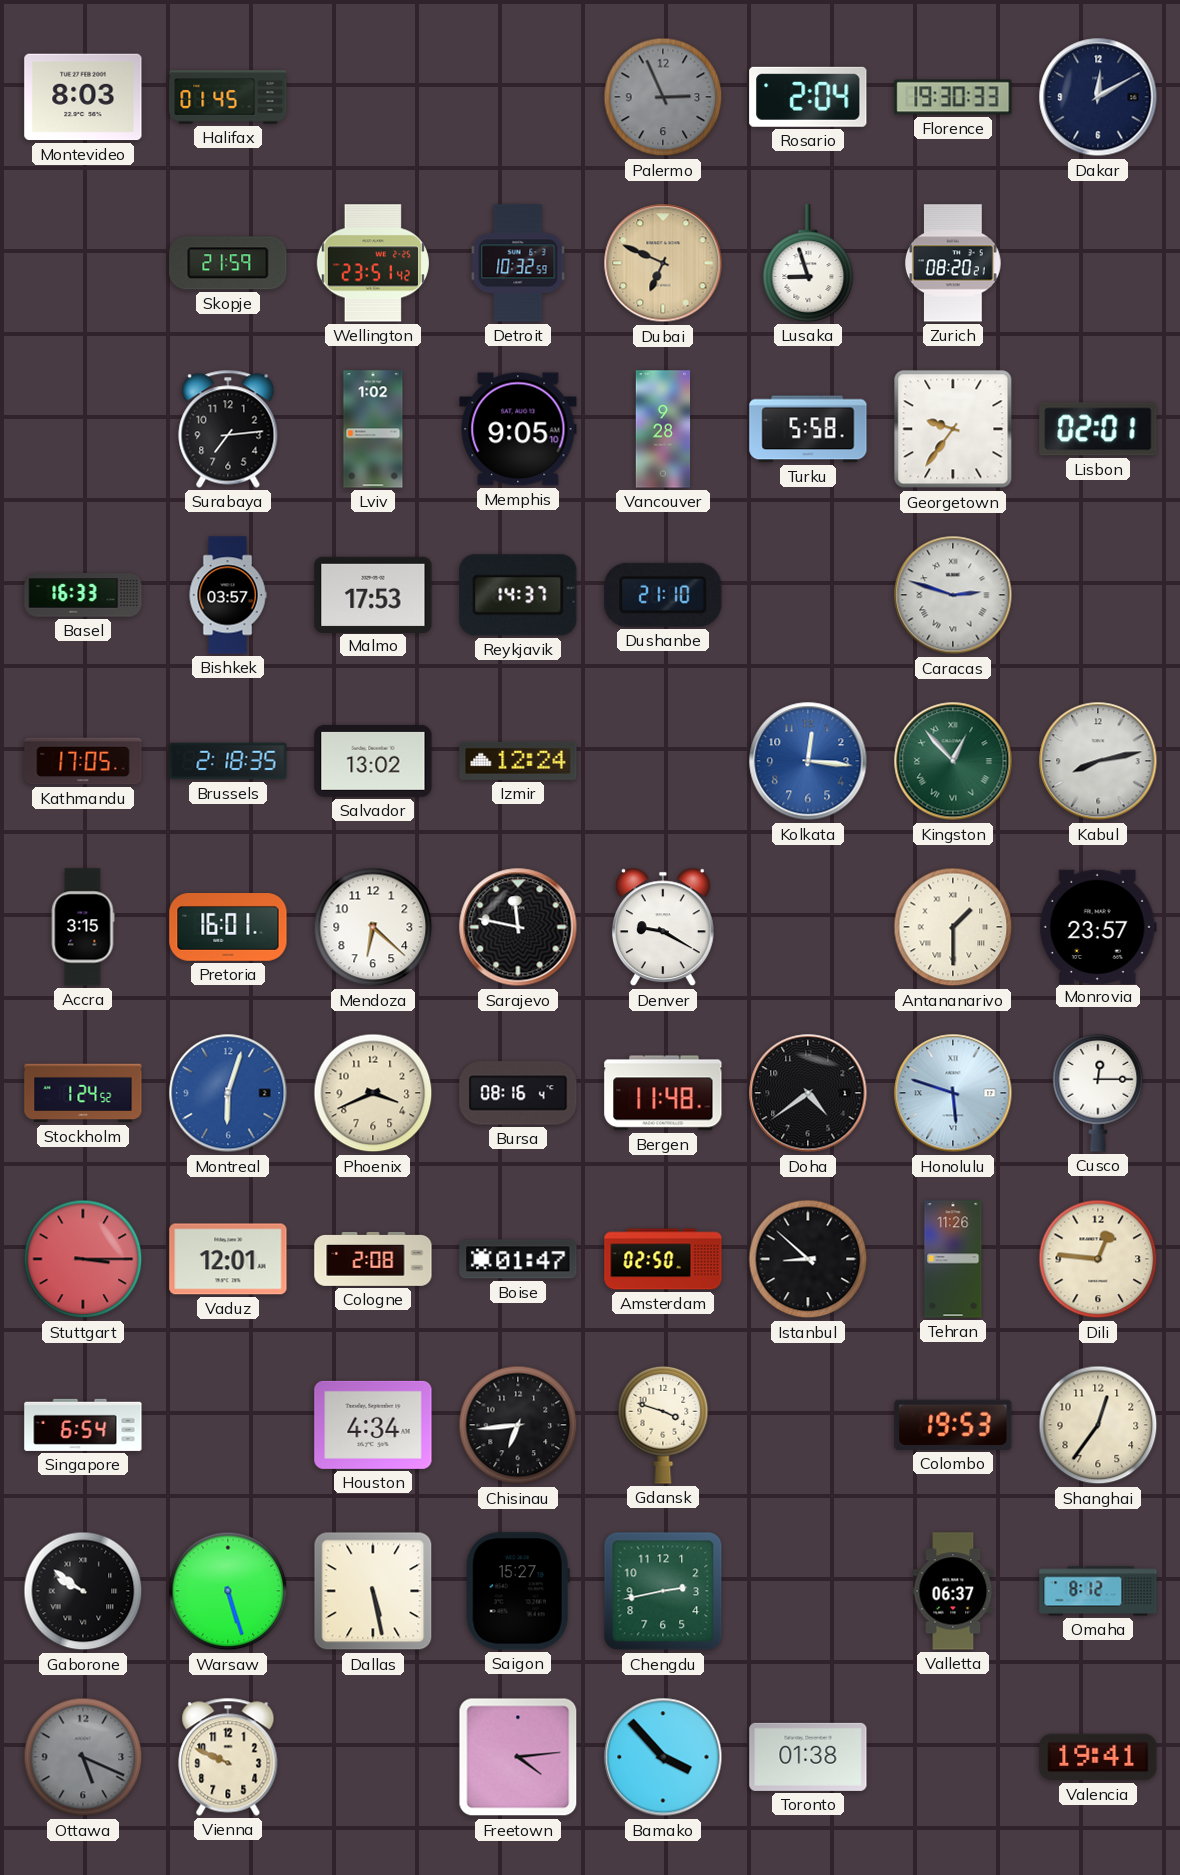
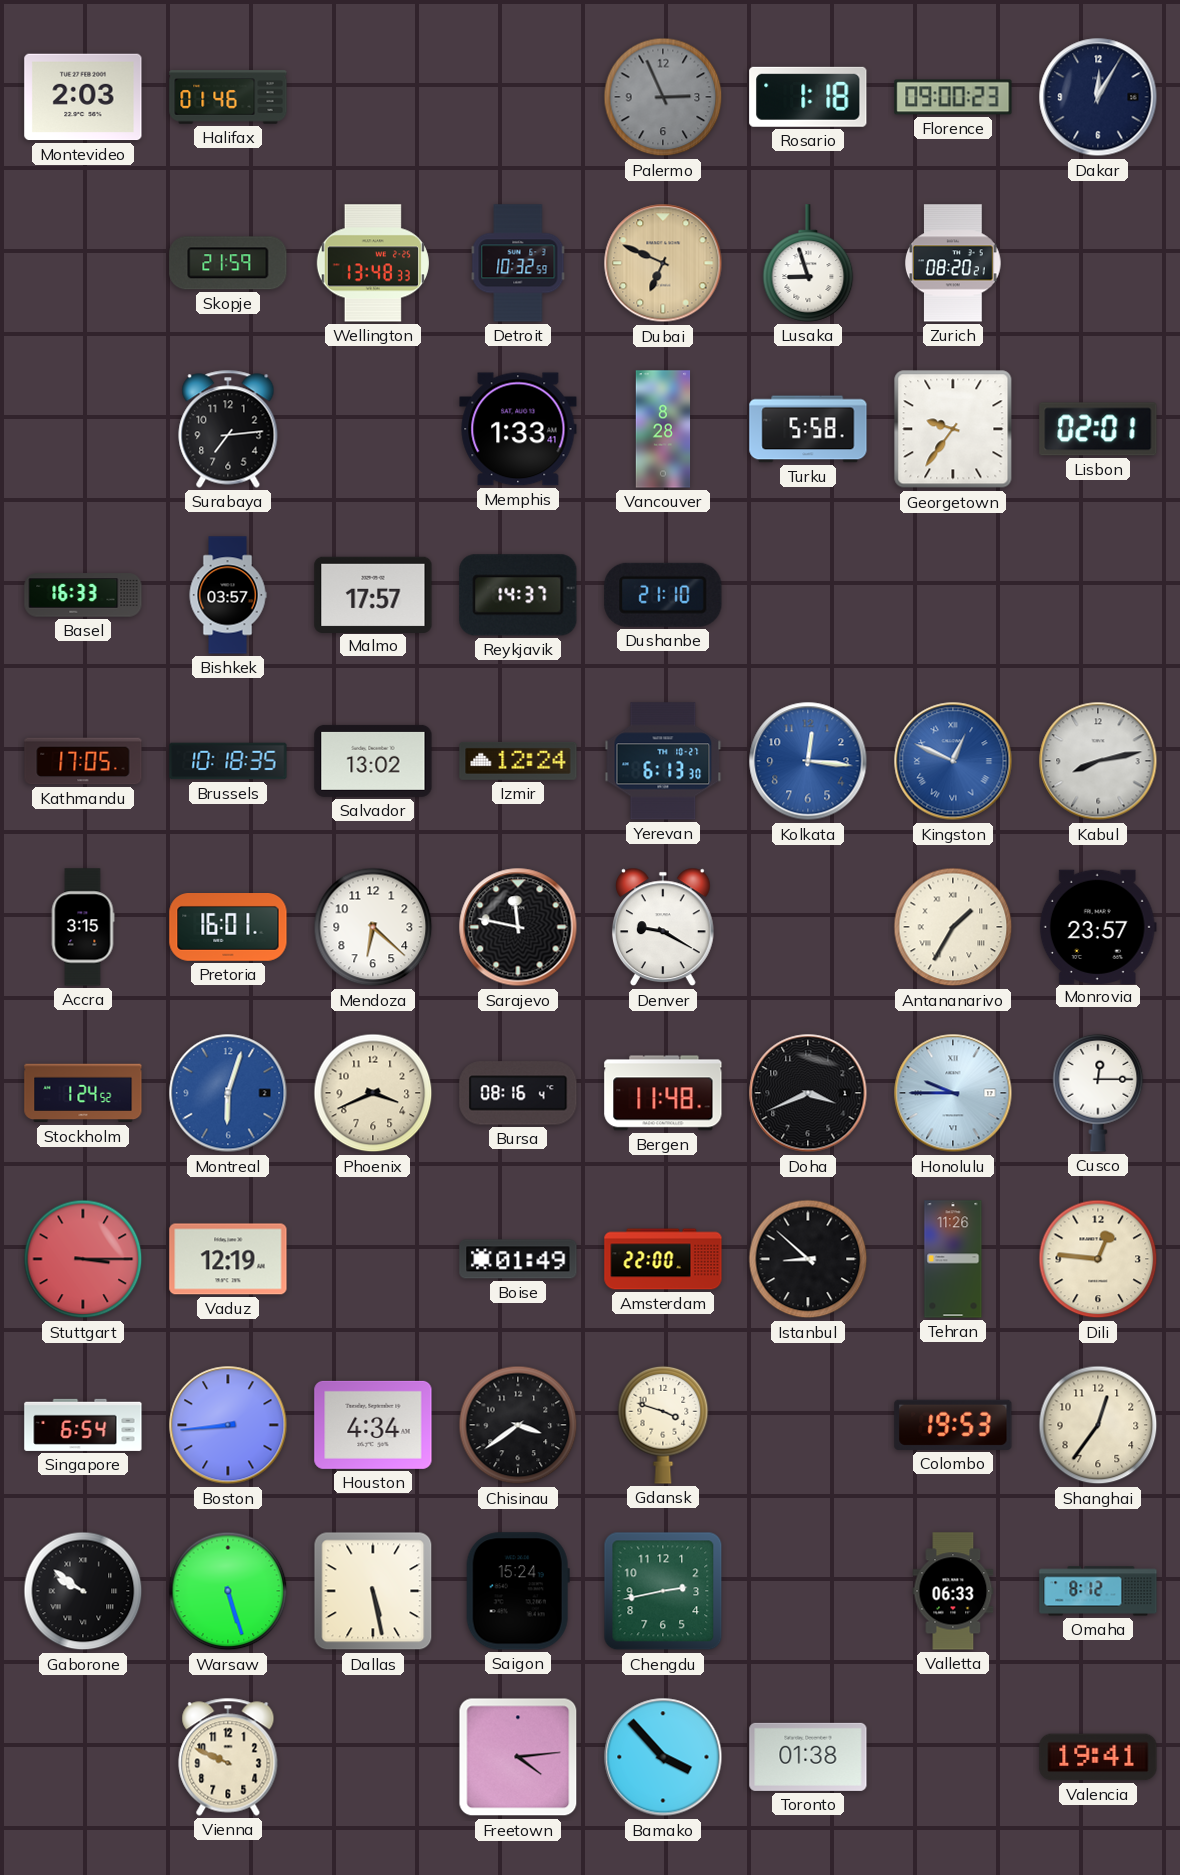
Montevideo: 8:03 -> 2:03 (83, 97)
Halifax: 01:45 -> 01:46 (228, 97)
Rosario: 2:04 -> 1:18 (808, 97)
Florence: 19:30 -> 09:00 (953, 97)
Dakar: 12:10 -> 12:05 (1098, 97)
Wellington: 23:51 -> 13:48 (373, 263)
Lviv: 1:02 -> none (373, 429)
Memphis: 9:05 -> 1:33 (518, 429)
Vancouver: 9:28 -> 8:28 (663, 429)
Malmo: 17:53 -> 17:57 (373, 594)
Caracas: 2:48 -> none (953, 595)
Brussels: 2:18 -> 10:18 (228, 761)
Yerevan: none -> 6:13 (663, 761)
Kingston: 12:53 -> 12:49 (953, 761)
Kingston dial: green -> blue (953, 761)
Antananarivo: 1:30 -> 1:35 (953, 927)
Doha: 4:39 -> 3:41 (808, 1093)
Honolulu: 5:48 -> 9:45 (953, 1093)
Vaduz: 12:01 -> 12:19 (228, 1259)
Cologne: 2:08 -> none (373, 1259)
Boise: 01:47 -> 01:49 (518, 1259)
Amsterdam: 02:50 -> 22:00 (663, 1259)
Boston: none -> 8:44 (228, 1425)
Chisinau: 6:44 -> 3:39 (518, 1425)
Saigon: 15:27 -> 15:24 (518, 1591)
Valletta: 06:37 -> 06:33 (953, 1591)
Ottawa: 5:19 -> none (83, 1757)
